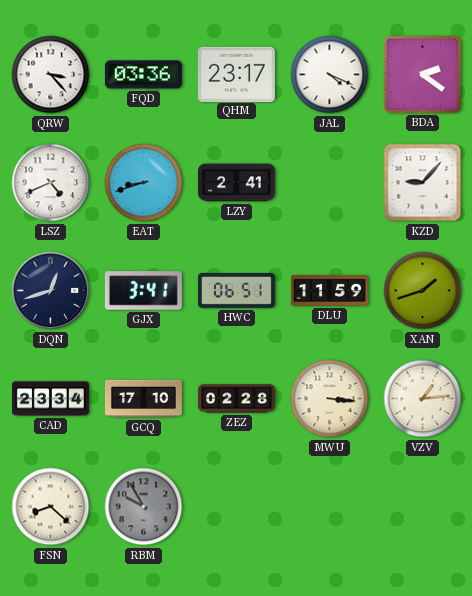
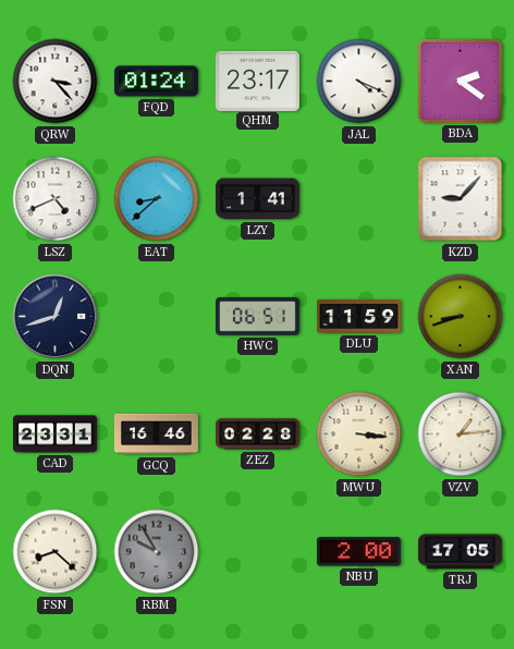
FQD: 03:36 -> 01:24 (156, 82)
EAT: 8:42 -> 8:38 (157, 199)
LZY: 2:41 -> 1:41 (257, 199)
GJX: 3:41 -> none (143, 291)
XAN: 1:42 -> 8:42 (461, 317)
CAD: 23:34 -> 23:31 (54, 434)
GCQ: 17:10 -> 16:46 (156, 434)
NBU: none -> 2:00 (358, 552)
TRJ: none -> 17:05 (460, 552)
